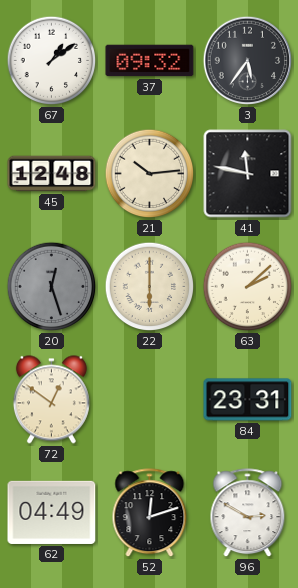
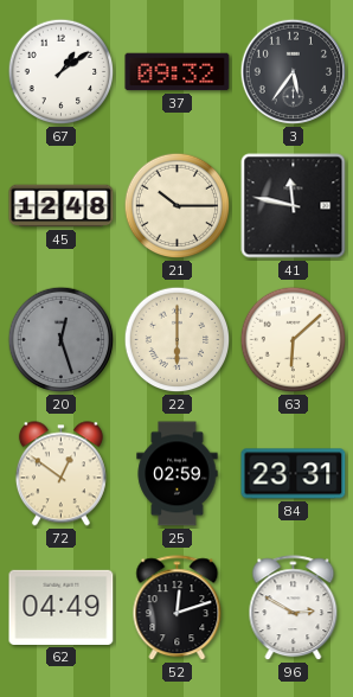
21: 10:14 -> 10:15 (178, 206)
63: 2:08 -> 6:08 (294, 340)
25: none -> 02:59 (178, 474)
